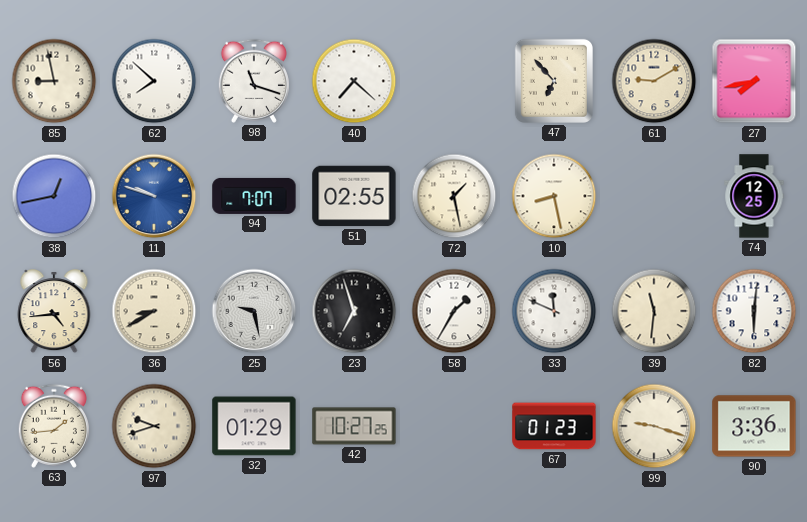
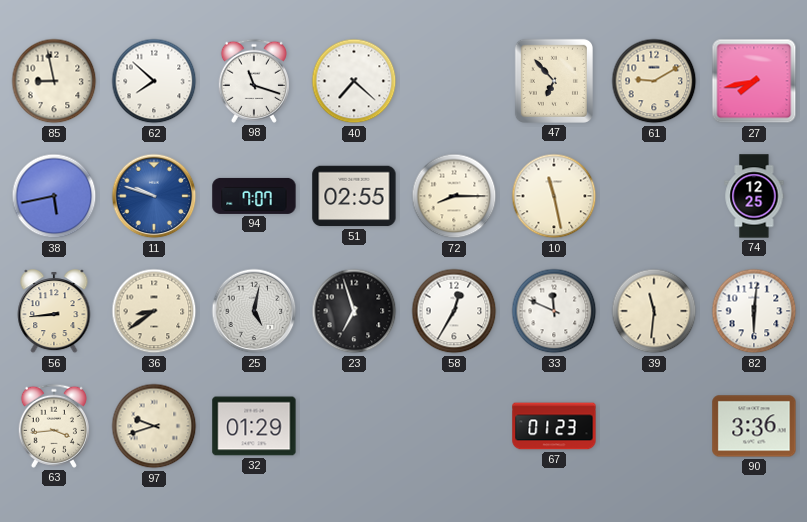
38: 12:43 -> 5:43 (54, 196)
72: 1:28 -> 8:15 (454, 196)
10: 8:28 -> 11:28 (554, 196)
56: 4:44 -> 8:44 (54, 312)
36: 8:40 -> 8:39 (154, 311)
25: 9:28 -> 5:02 (254, 311)
58: 1:35 -> 12:35 (454, 311)
63: 1:44 -> 3:44 (54, 426)
42: 10:27 -> none (354, 426)
99: 9:18 -> none (654, 426)
